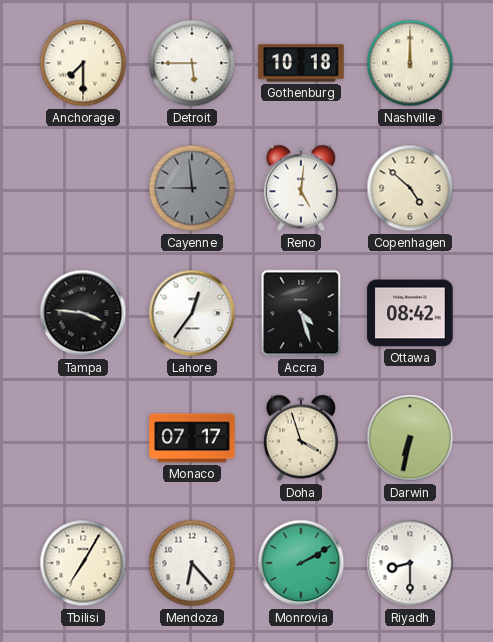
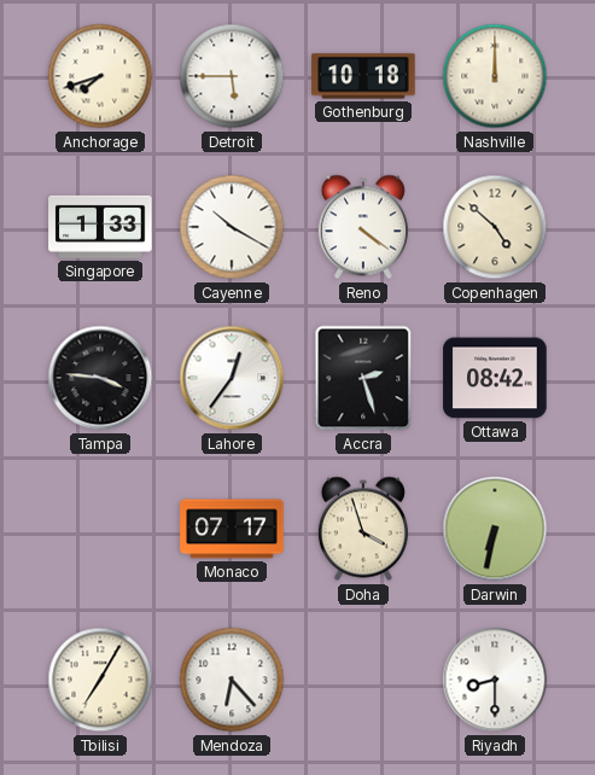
Anchorage: 7:30 -> 7:42 (100, 76)
Singapore: none -> 1:33 (100, 227)
Cayenne: 8:59 -> 10:20 (232, 227)
Cayenne dial: grey -> white (232, 227)
Reno: 5:01 -> 4:21 (363, 227)
Accra: 4:27 -> 2:27 (363, 378)
Monrovia: 2:10 -> none (301, 563)
